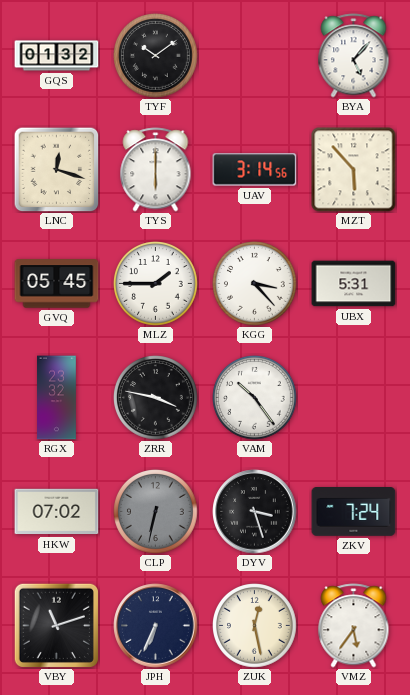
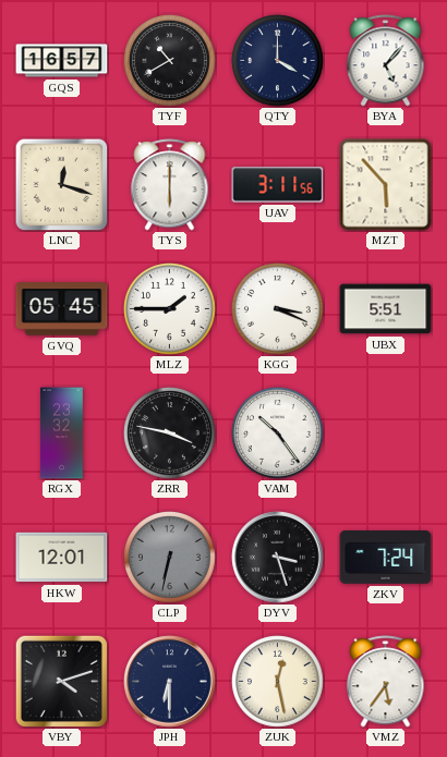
GQS: 01:32 -> 16:57 (62, 61)
TYF: 10:09 -> 10:40 (170, 61)
QTY: none -> 4:00 (278, 61)
UAV: 3:14 -> 3:11 (278, 185)
KGG: 3:23 -> 3:19 (278, 309)
UBX: 5:31 -> 5:51 (386, 309)
HKW: 07:02 -> 12:01 (62, 558)
VBY: 11:12 -> 4:12 (61, 681)
JPH: 6:34 -> 6:30 (170, 682)
